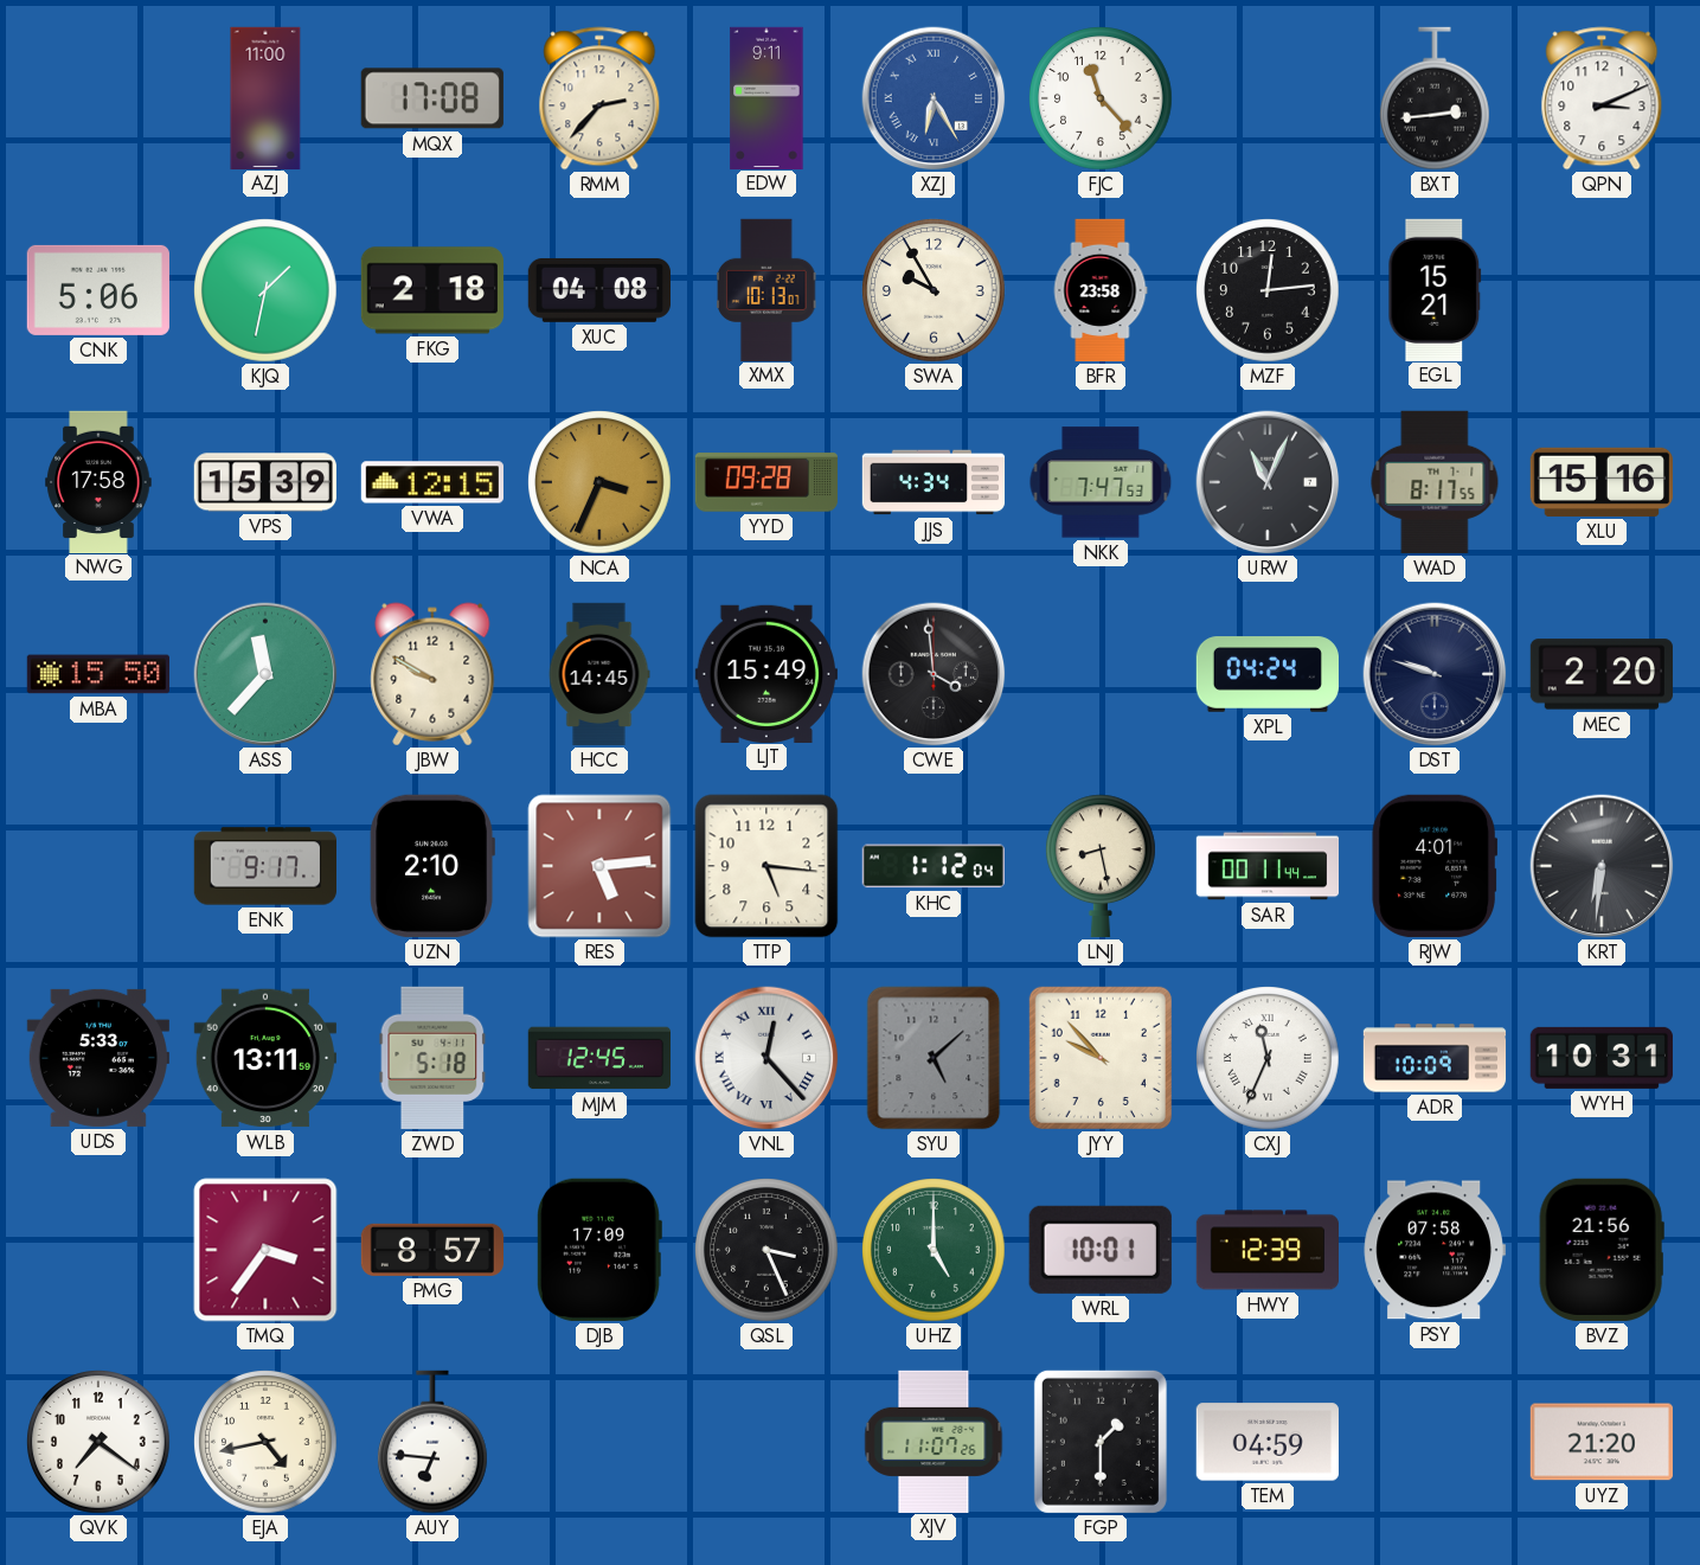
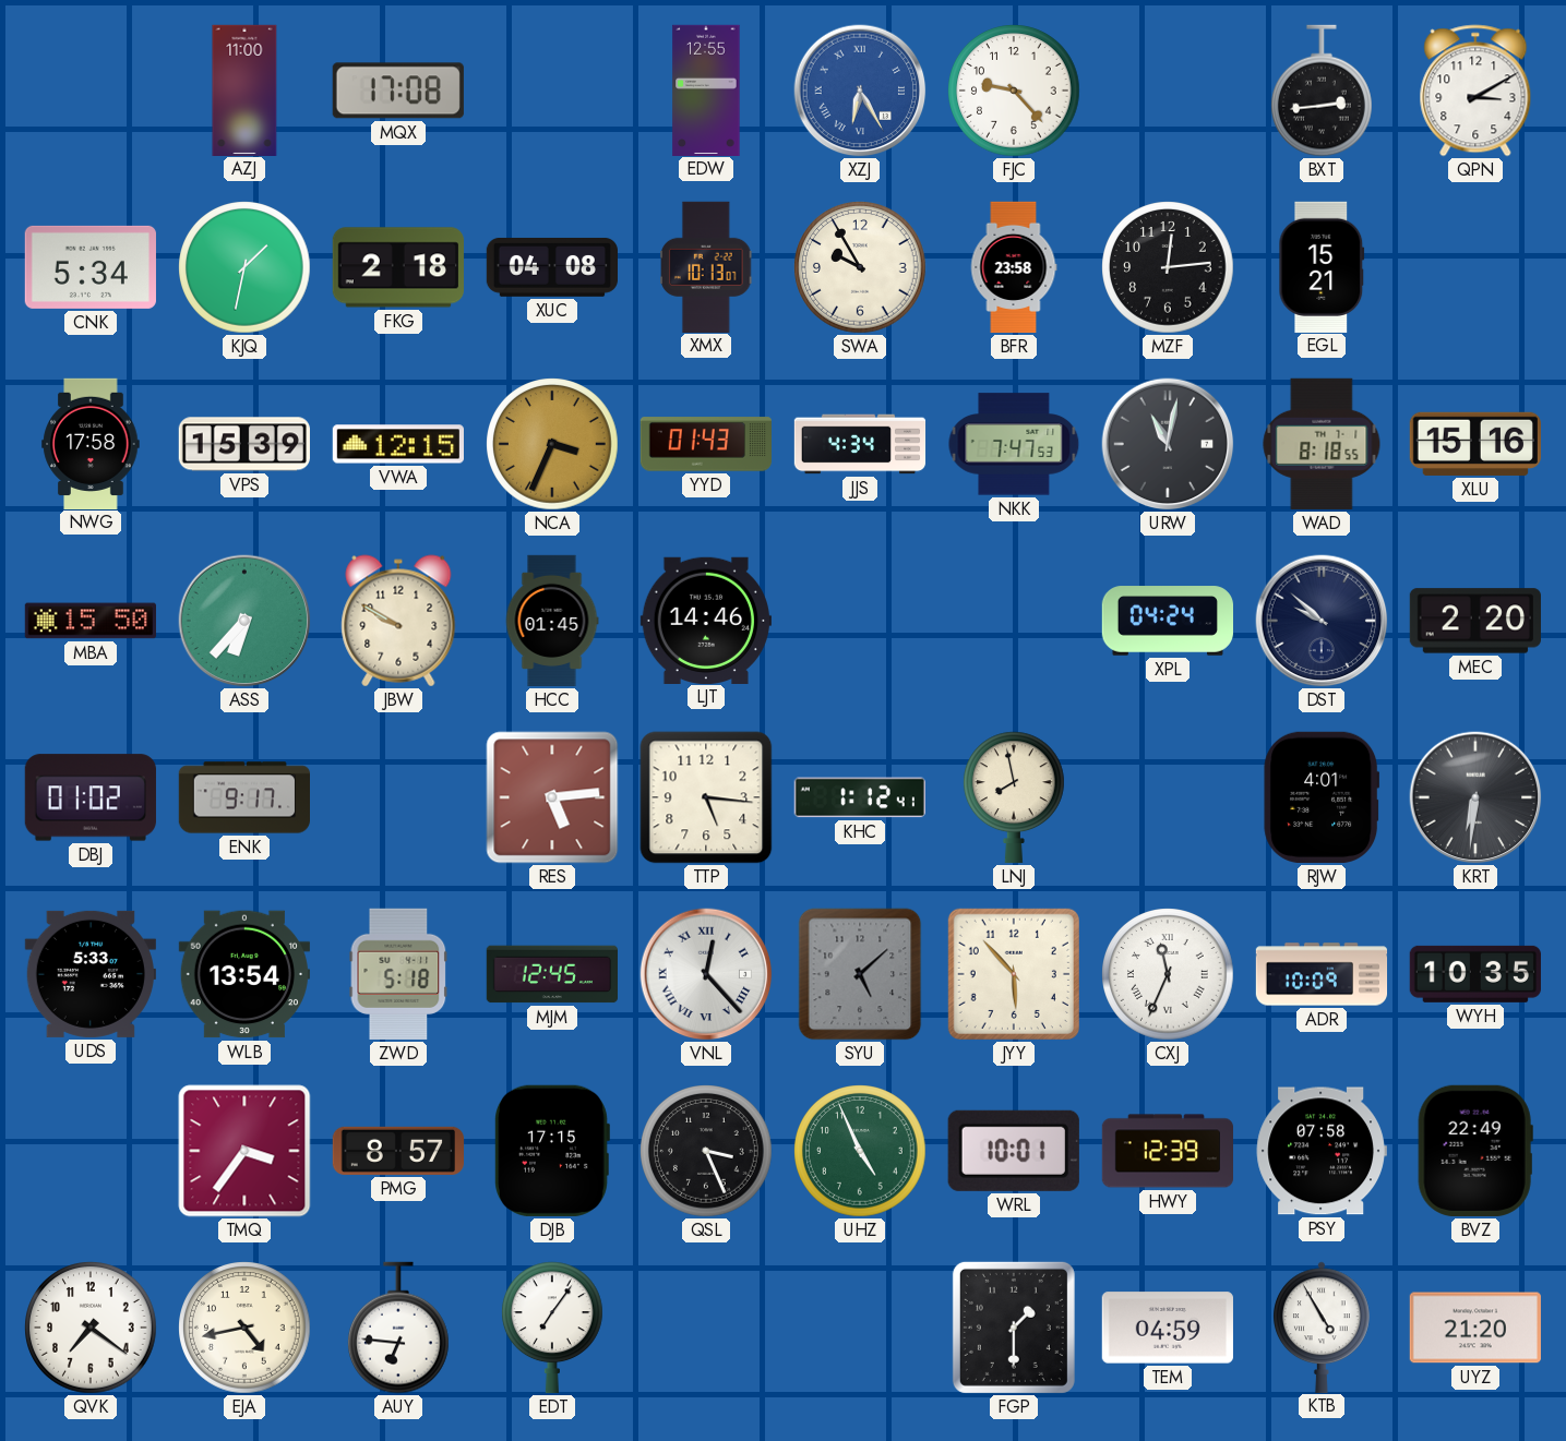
RMM: 2:37 -> none (599, 98)
EDW: 9:11 -> 12:55 (706, 89)
FJC: 11:23 -> 9:23 (1014, 91)
QPN: 3:11 -> 3:10 (1475, 91)
CNK: 5:06 -> 5:34 (91, 267)
YYD: 09:28 -> 01:43 (705, 444)
URW: 11:04 -> 11:02 (1168, 444)
WAD: 8:17 -> 8:18 (1322, 444)
ASS: 11:37 -> 6:37 (244, 621)
HCC: 14:45 -> 01:45 (552, 621)
LJT: 15:49 -> 14:46 (705, 620)
CWE: 3:59 -> none (934, 674)
DST: 9:48 -> 9:52 (1322, 621)
DBJ: none -> 01:02 (91, 797)
UZN: 2:10 -> none (432, 866)
KHC: 1:12:04 -> 1:12:41 (860, 797)
LNJ: 8:28 -> 7:58 (1015, 797)
SAR: 00:11 -> none (1268, 866)
WLB: 13:11 -> 13:54 (243, 974)
JYY: 9:53 -> 5:53 (1014, 974)
WYH: 10:31 -> 10:35 (1475, 974)
DJB: 17:09 -> 17:15 (552, 1151)
UHZ: 5:00 -> 4:56 (860, 1151)
BVZ: 21:56 -> 22:49 (1475, 1151)
EDT: none -> 7:06 (553, 1328)
XJV: 11:07 -> none (934, 1441)
KTB: none -> 4:55 (1323, 1326)
